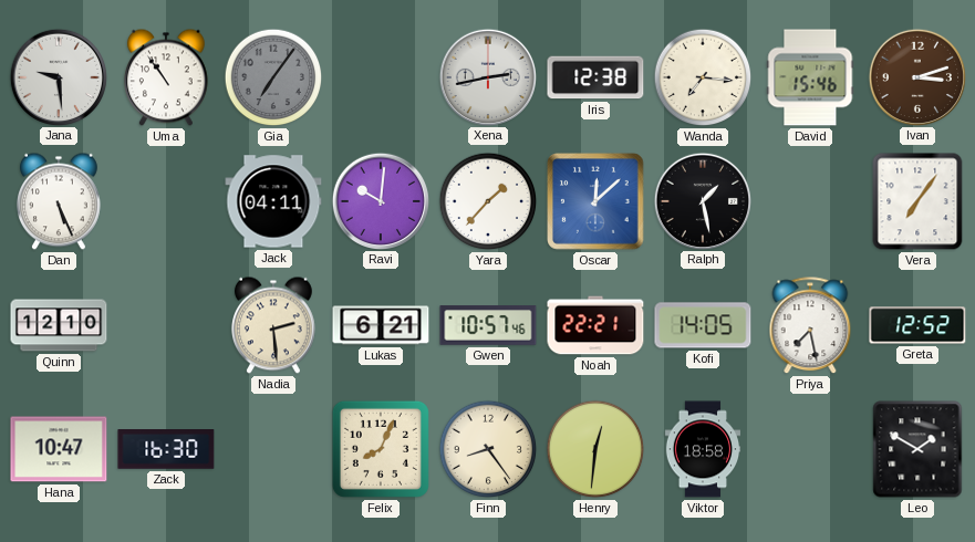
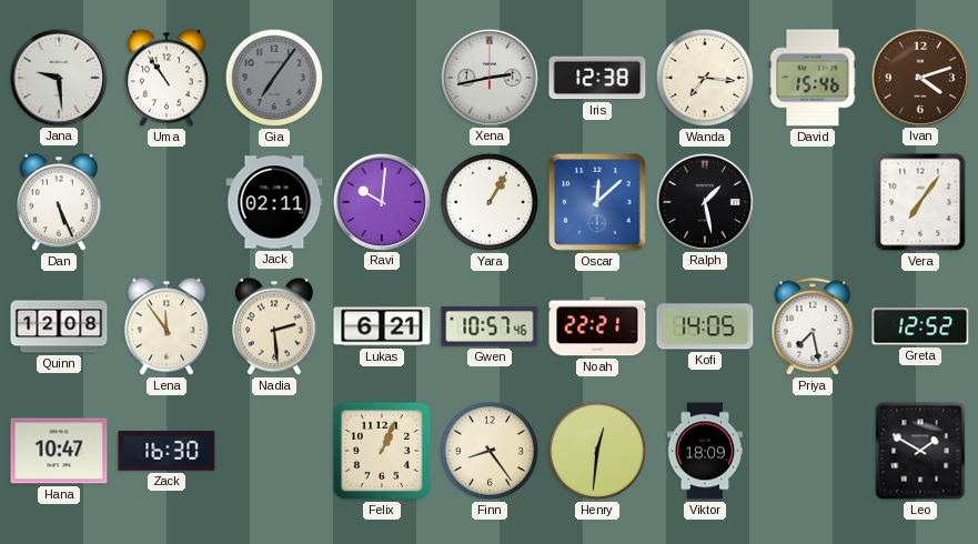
Ivan: 3:12 -> 4:12 (919, 77)
Jack: 04:11 -> 02:11 (274, 202)
Yara: 1:37 -> 1:05 (490, 202)
Quinn: 12:10 -> 12:08 (59, 326)
Lena: none -> 11:54 (167, 326)
Felix: 8:04 -> 1:04 (382, 451)
Viktor: 18:58 -> 18:09 (705, 451)
